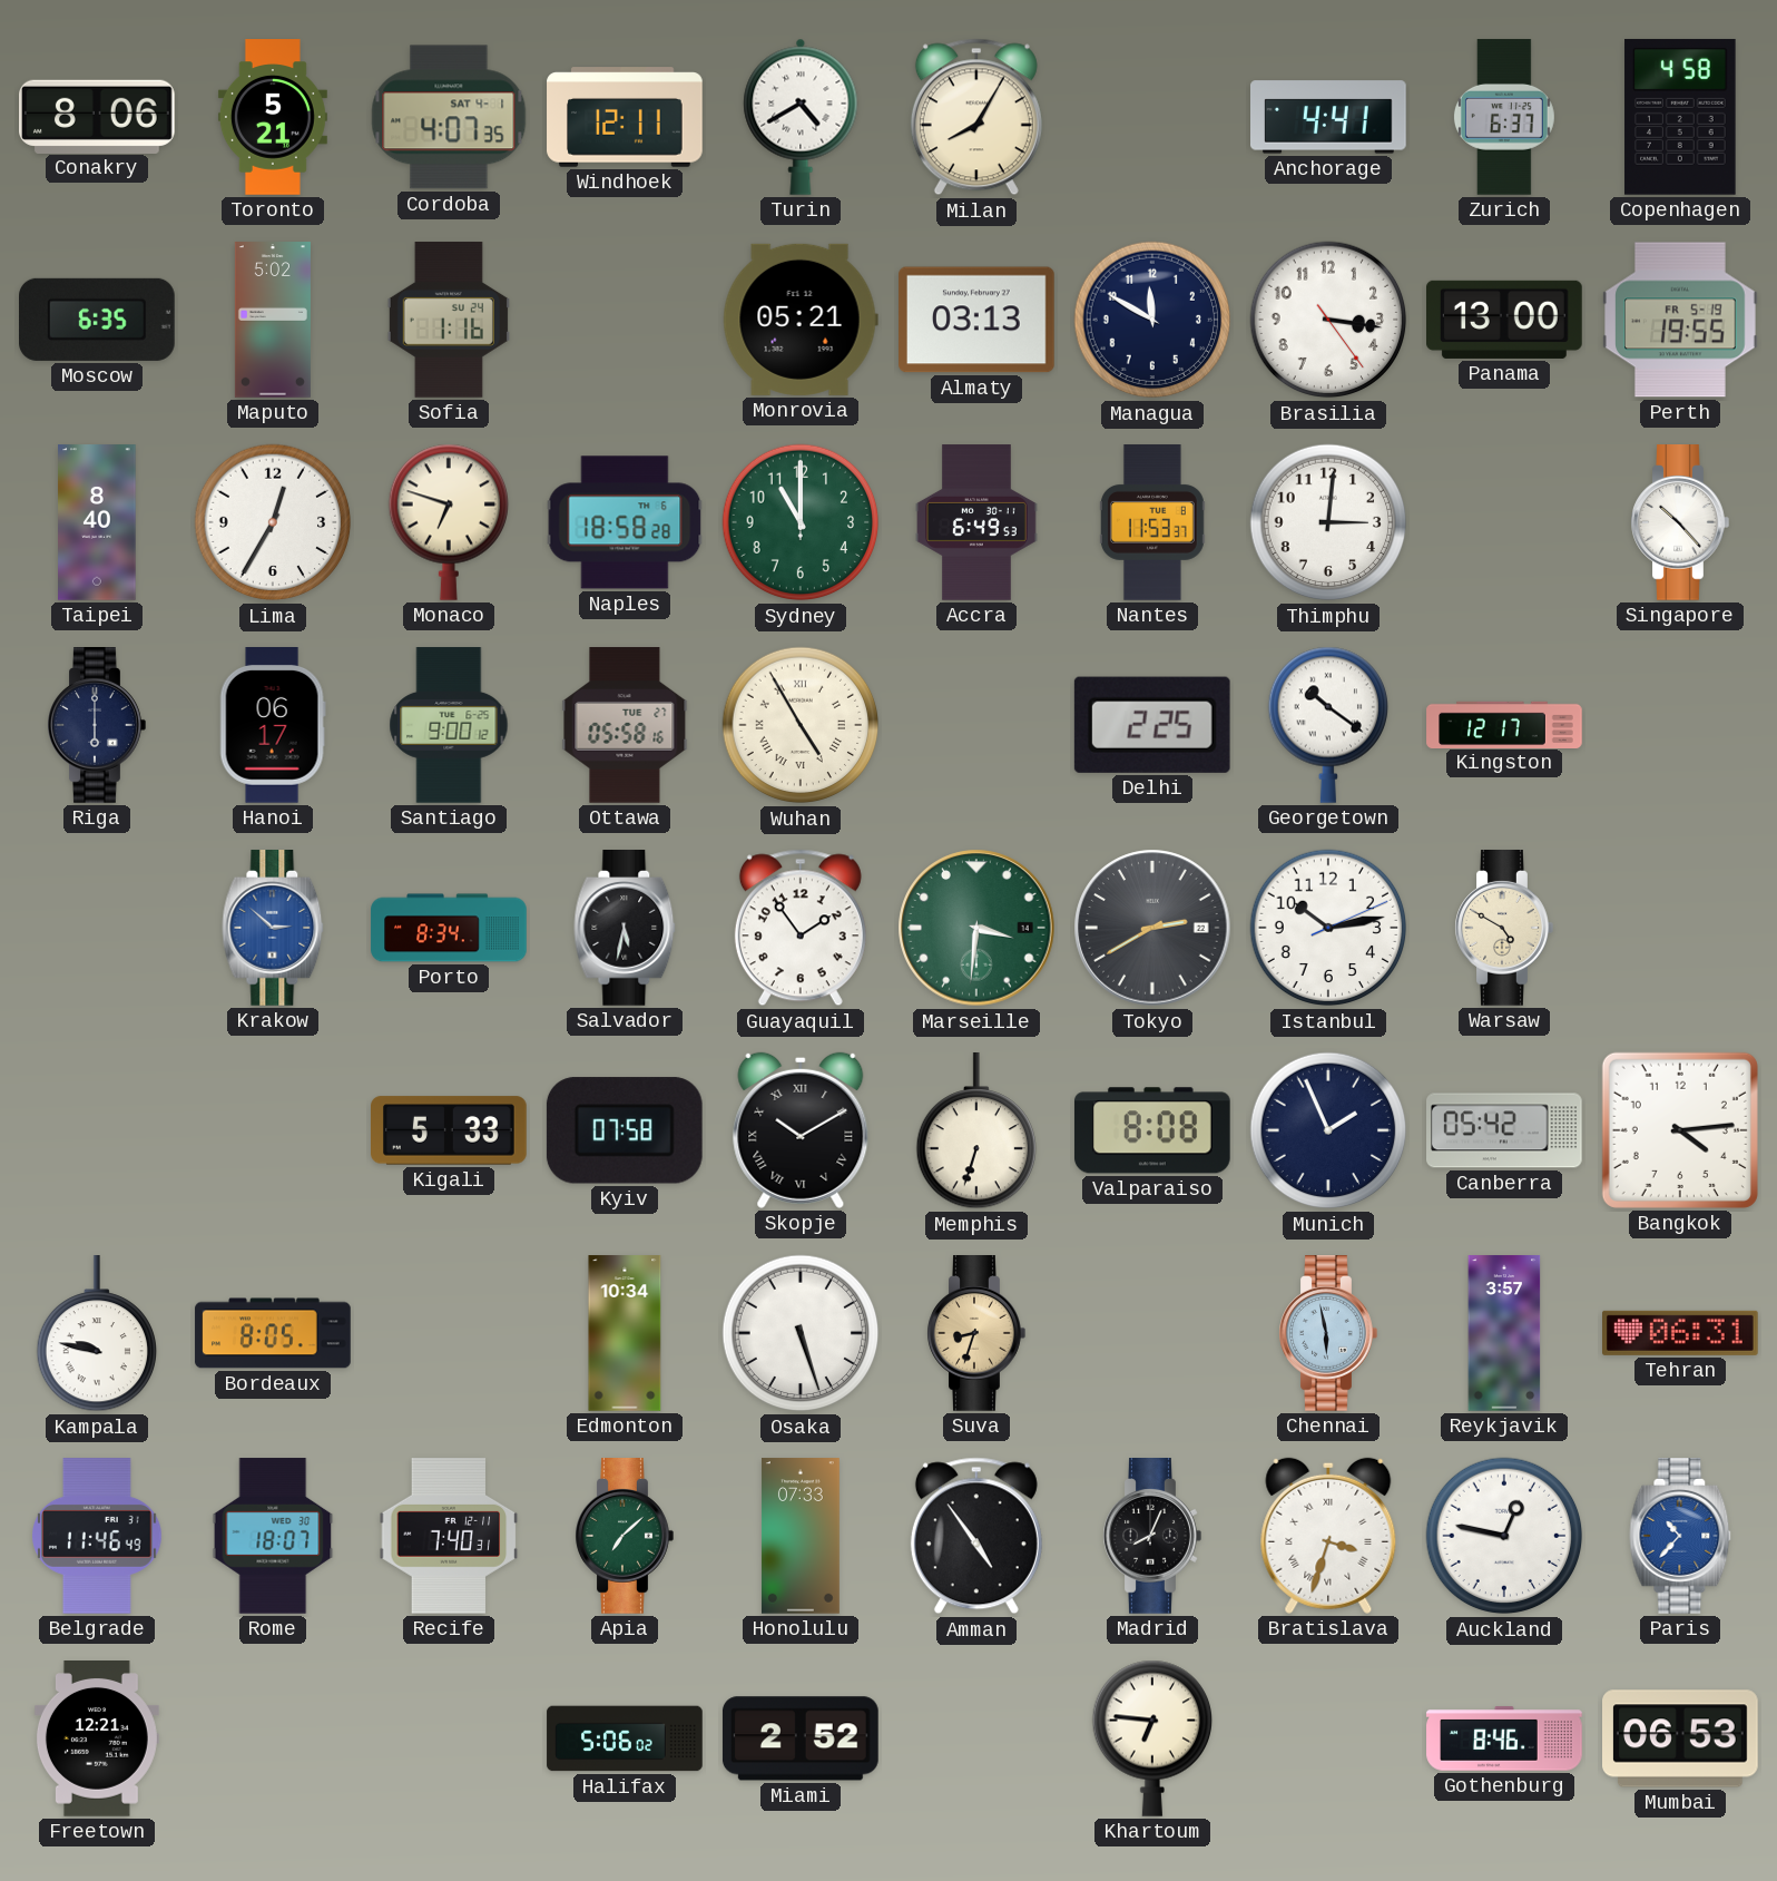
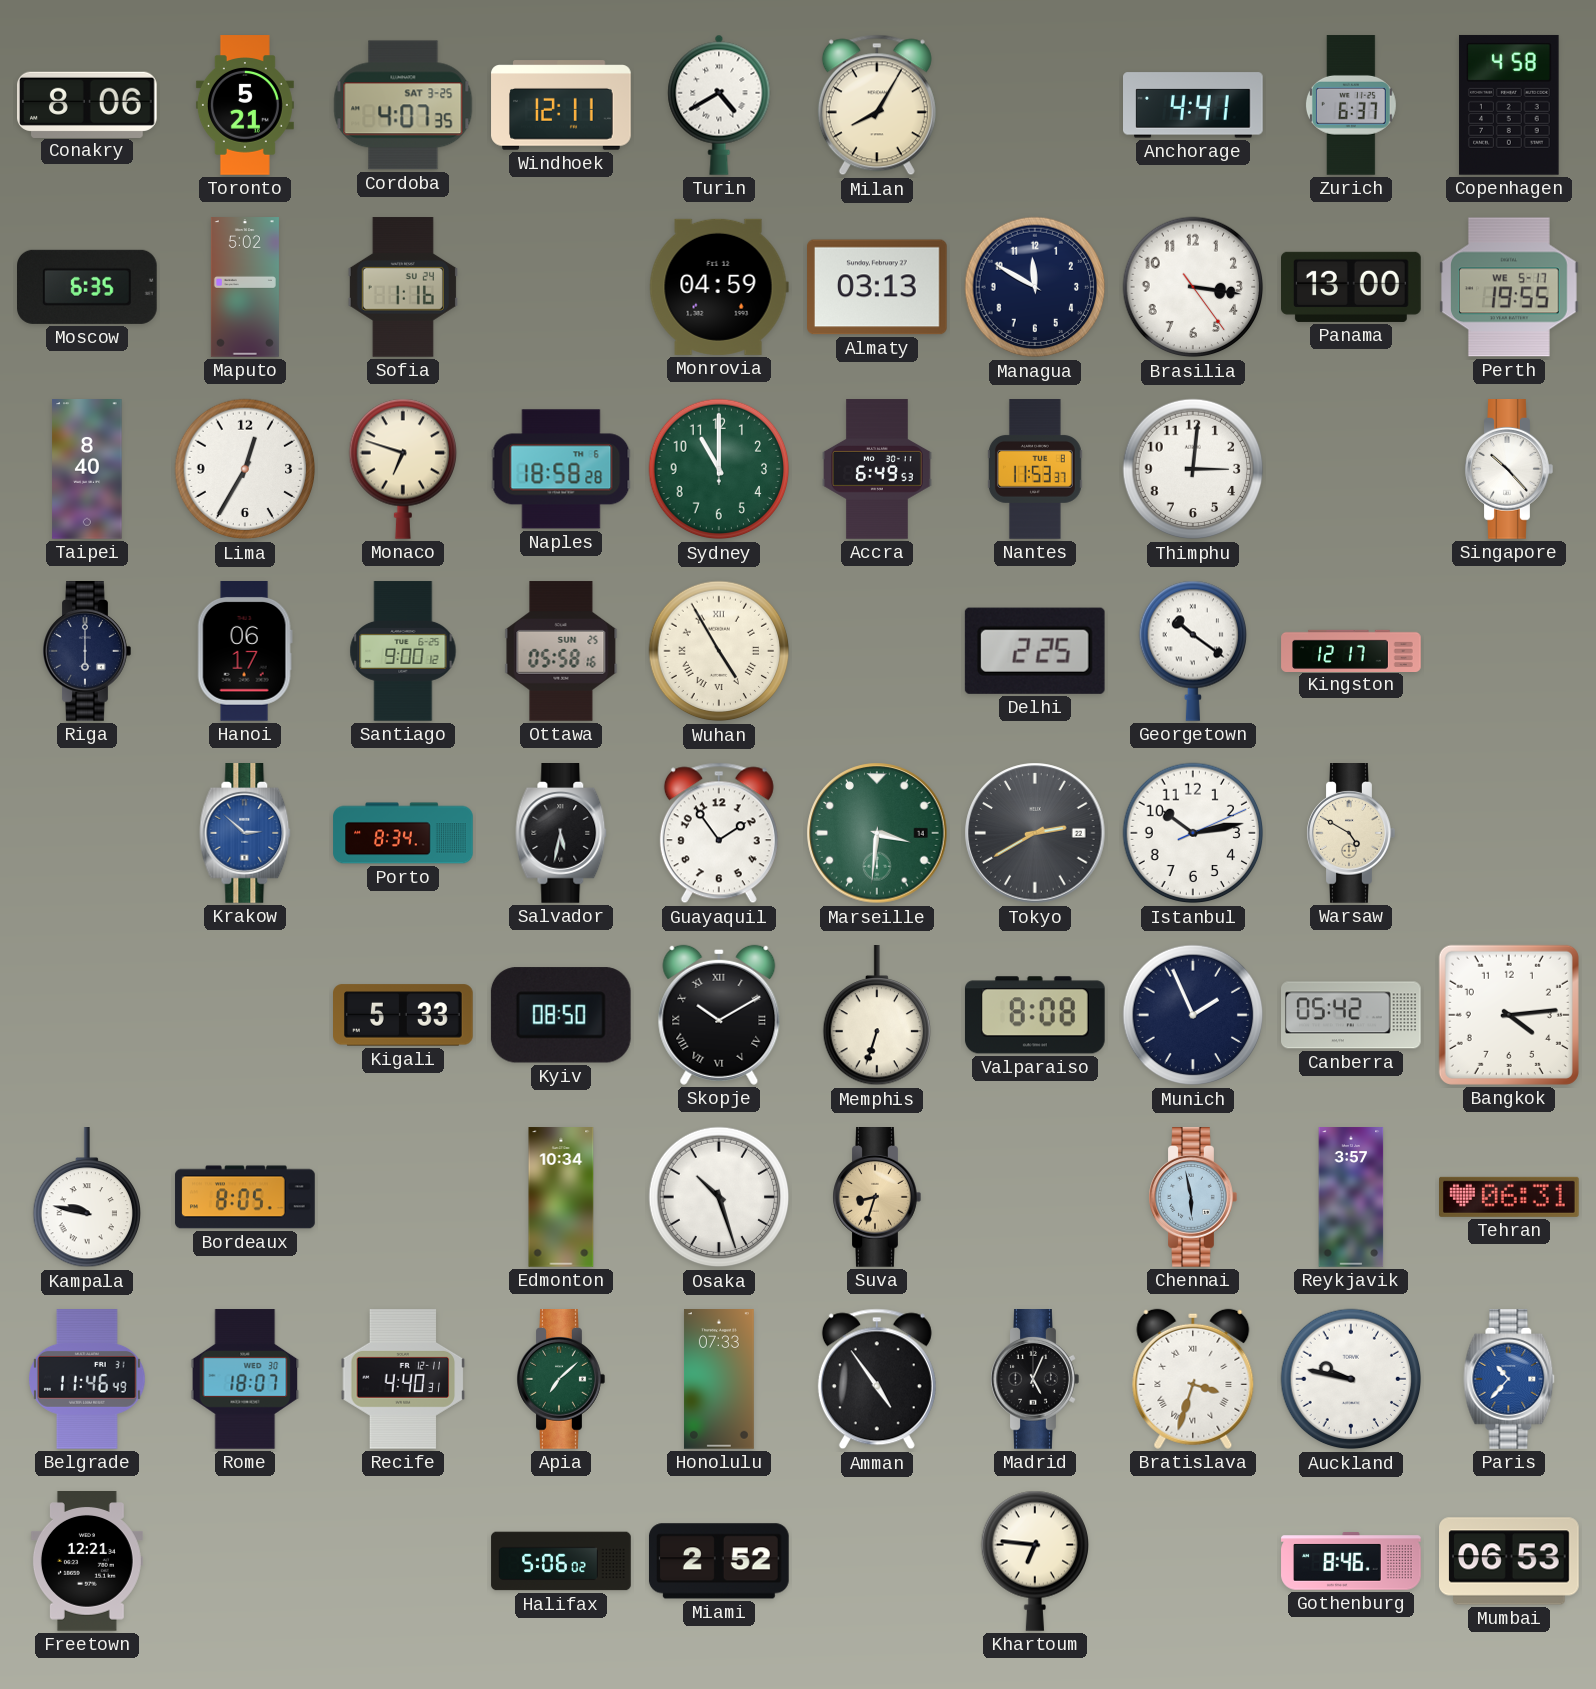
Cordoba date: SAT 4-1 -> SAT 3-25 (403, 105)
Monrovia: 05:21 -> 04:59 (719, 287)
Perth date: FR 5-19 -> WE 5-17 (1510, 287)
Ottawa date: TUE 27 -> SUN 25 (561, 651)
Kyiv: 07:58 -> 08:50 (561, 1015)
Osaka: 5:27 -> 10:27 (719, 1197)
Recife: 7:40 -> 4:40 (403, 1380)
Madrid: 8:04 -> 5:04 (1035, 1380)
Auckland: 12:47 -> 9:47 (1351, 1379)
